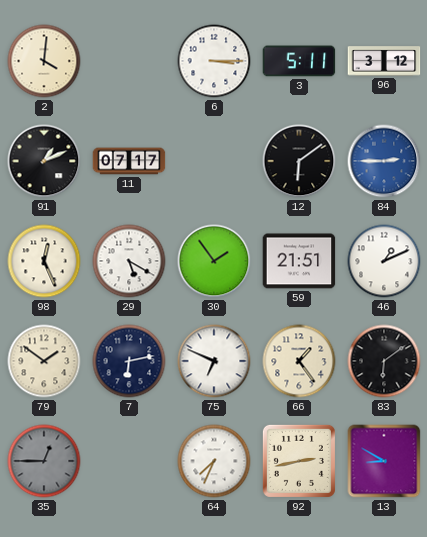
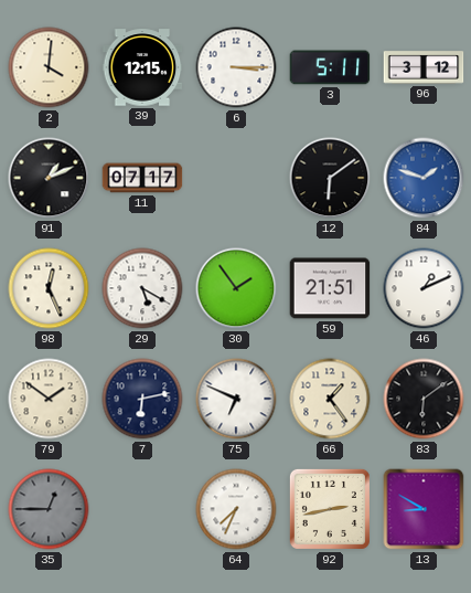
39: none -> 12:15 (142, 67)
84: 2:45 -> 1:48 (424, 178)
